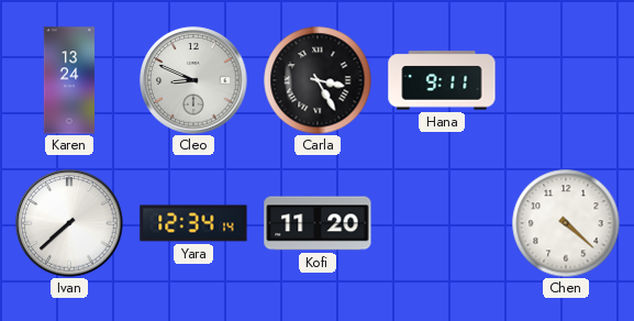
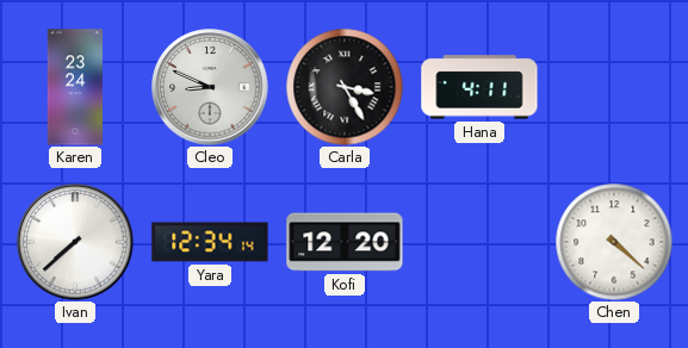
Karen: 13:24 -> 23:24 (75, 87)
Hana: 9:11 -> 4:11 (479, 87)
Kofi: 11:20 -> 12:20 (345, 242)
